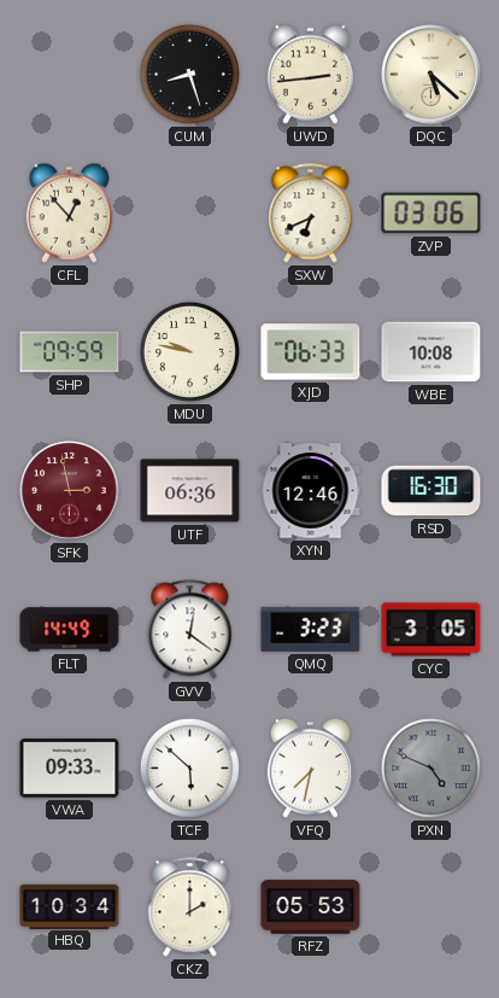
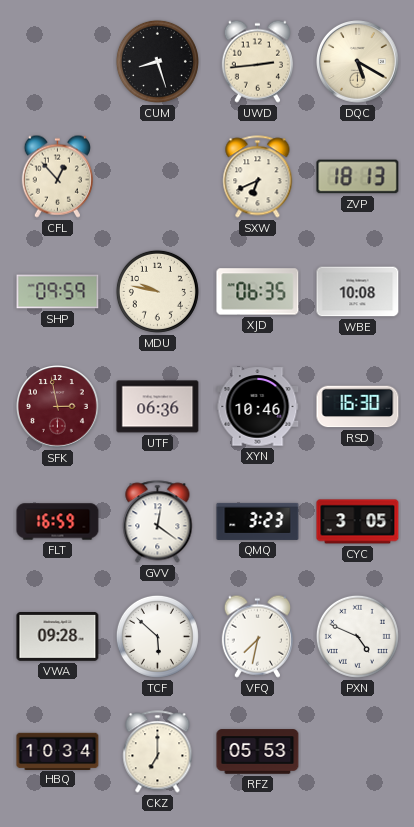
DQC: 5:22 -> 5:20 (358, 62)
ZVP: 03:06 -> 18:13 (358, 177)
XJD: 06:33 -> 06:35 (258, 292)
XYN: 12:46 -> 10:46 (258, 407)
FLT: 14:49 -> 16:59 (58, 522)
VWA: 09:33 -> 09:28 (58, 637)
PXN dial: grey -> white (357, 636)
CKZ: 2:00 -> 7:00 (158, 752)
